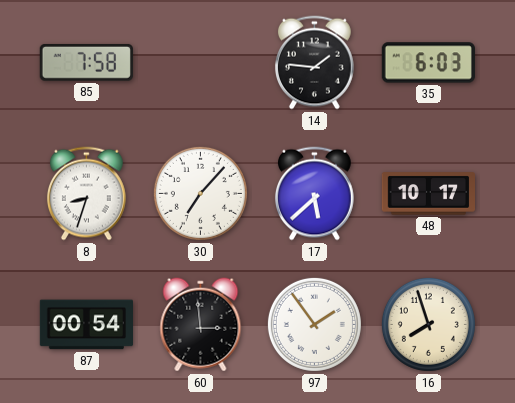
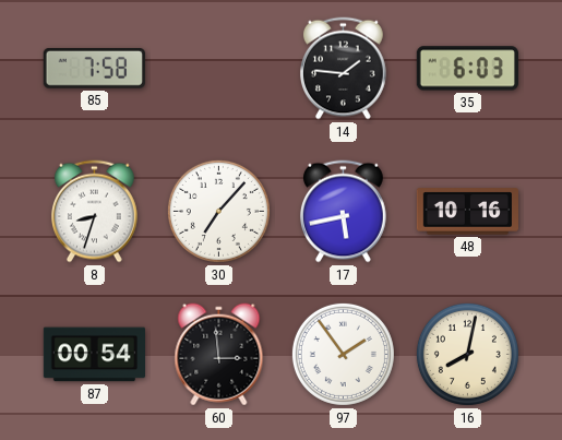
17: 5:38 -> 5:43 (344, 212)
48: 10:17 -> 10:16 (467, 212)
16: 7:57 -> 8:02 (467, 354)
